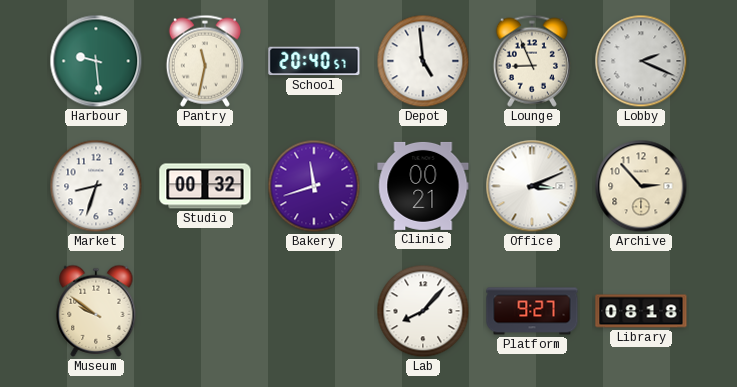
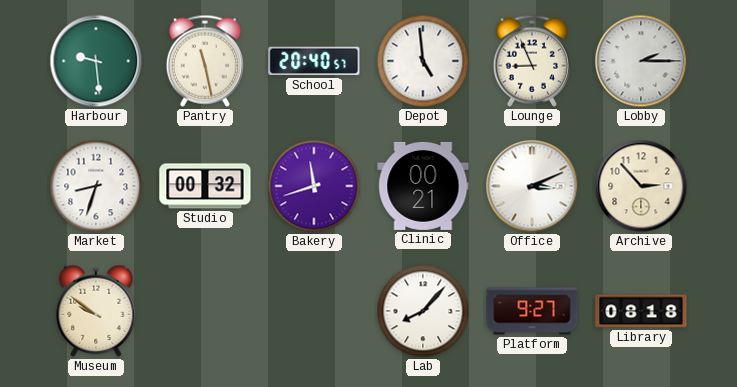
Pantry: 11:32 -> 11:28 (205, 61)
Lobby: 2:19 -> 2:15 (641, 61)
